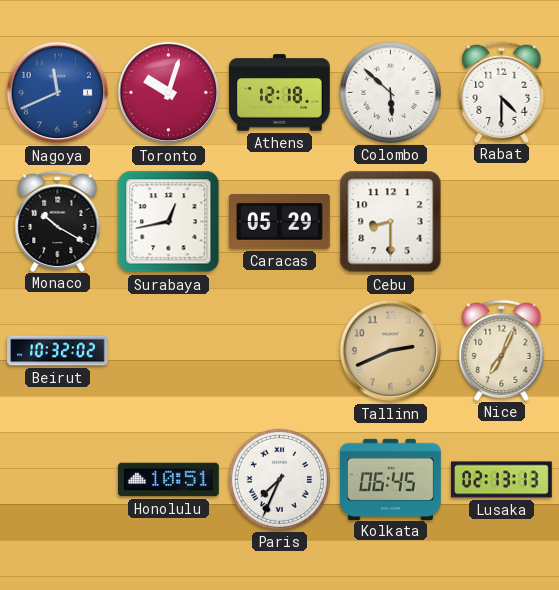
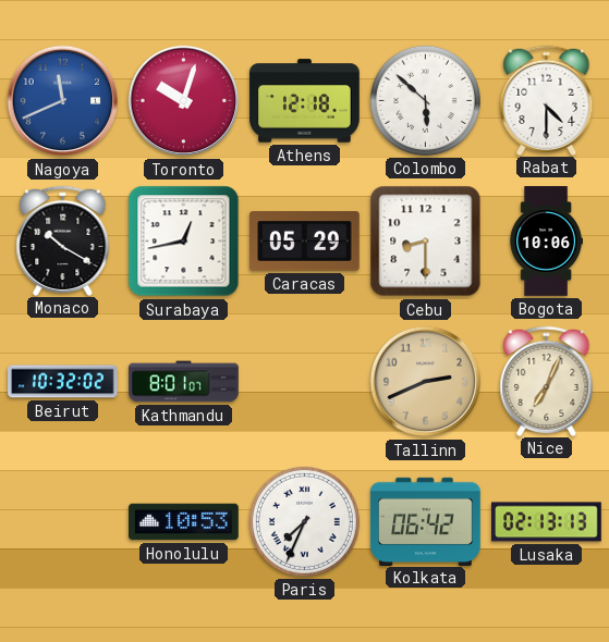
Bogota: none -> 10:06 (546, 242)
Kathmandu: none -> 8:01 (184, 382)
Honolulu: 10:51 -> 10:53 (184, 522)
Kolkata: 06:45 -> 06:42 (426, 521)
